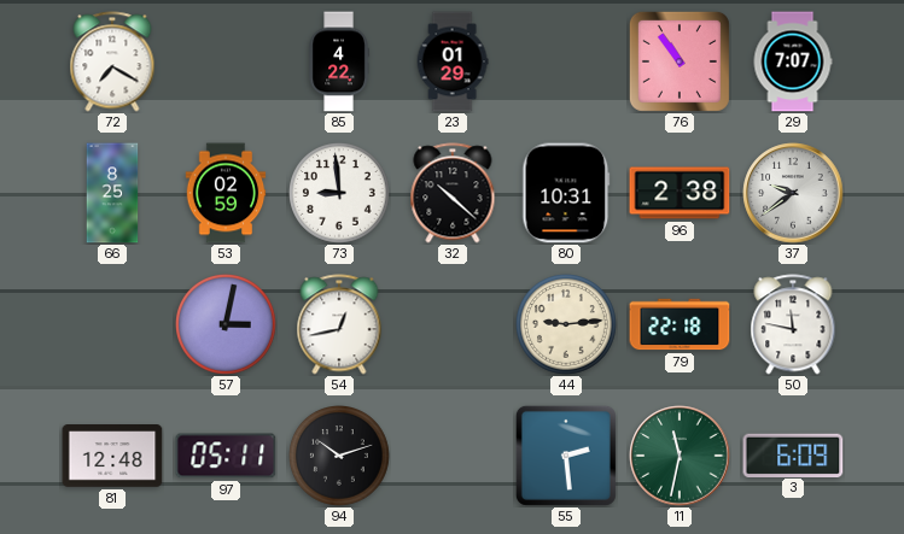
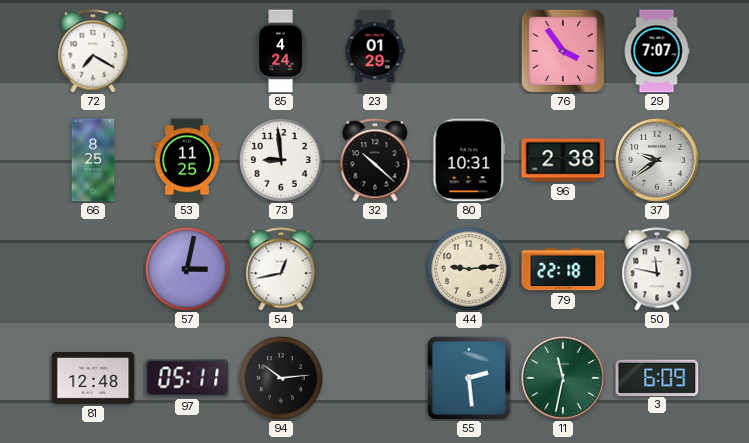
85: 4:22 -> 4:24 (281, 51)
76: 10:54 -> 3:54 (563, 51)
53: 02:59 -> 11:25 (187, 160)
94: 10:12 -> 10:14 (282, 379)
